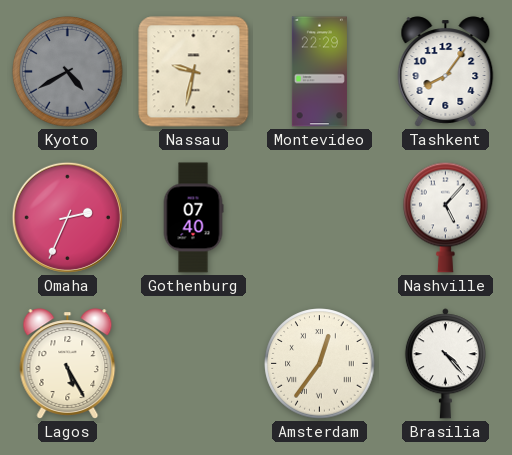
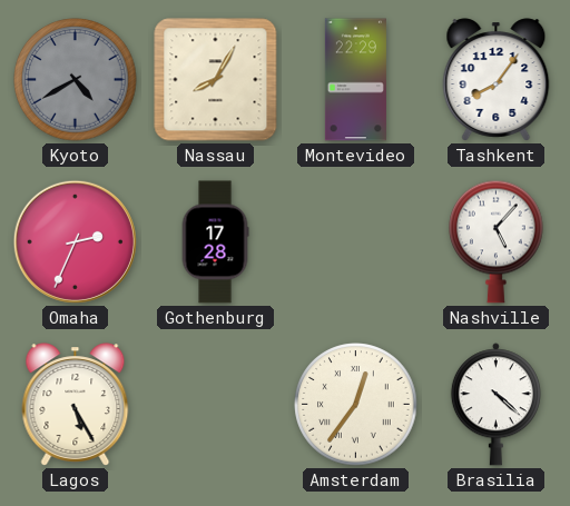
Nassau: 9:32 -> 8:05 (216, 80)
Gothenburg: 07:40 -> 17:28 (215, 242)
Brasilia: 4:23 -> 4:22 (495, 405)
